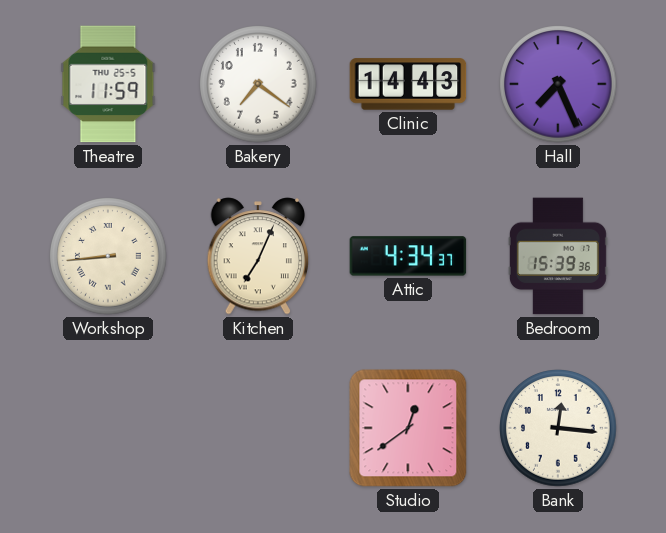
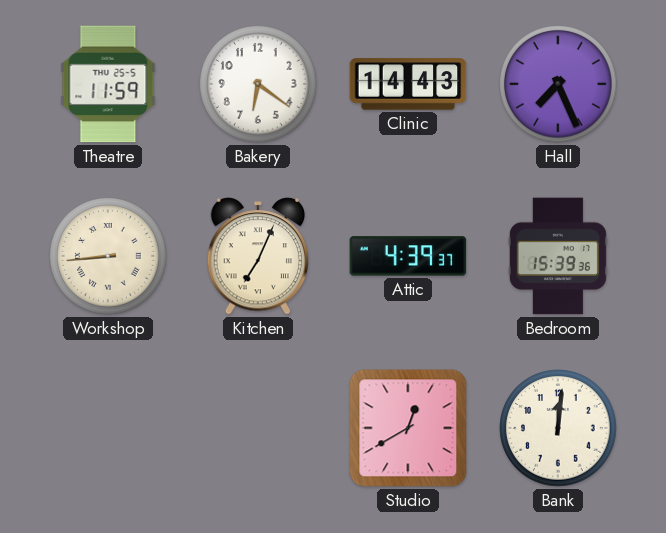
Bakery: 7:21 -> 6:21 (258, 84)
Attic: 4:34 -> 4:39 (408, 256)
Studio: 12:39 -> 12:40 (408, 428)
Bank: 12:16 -> 12:01 (558, 428)
